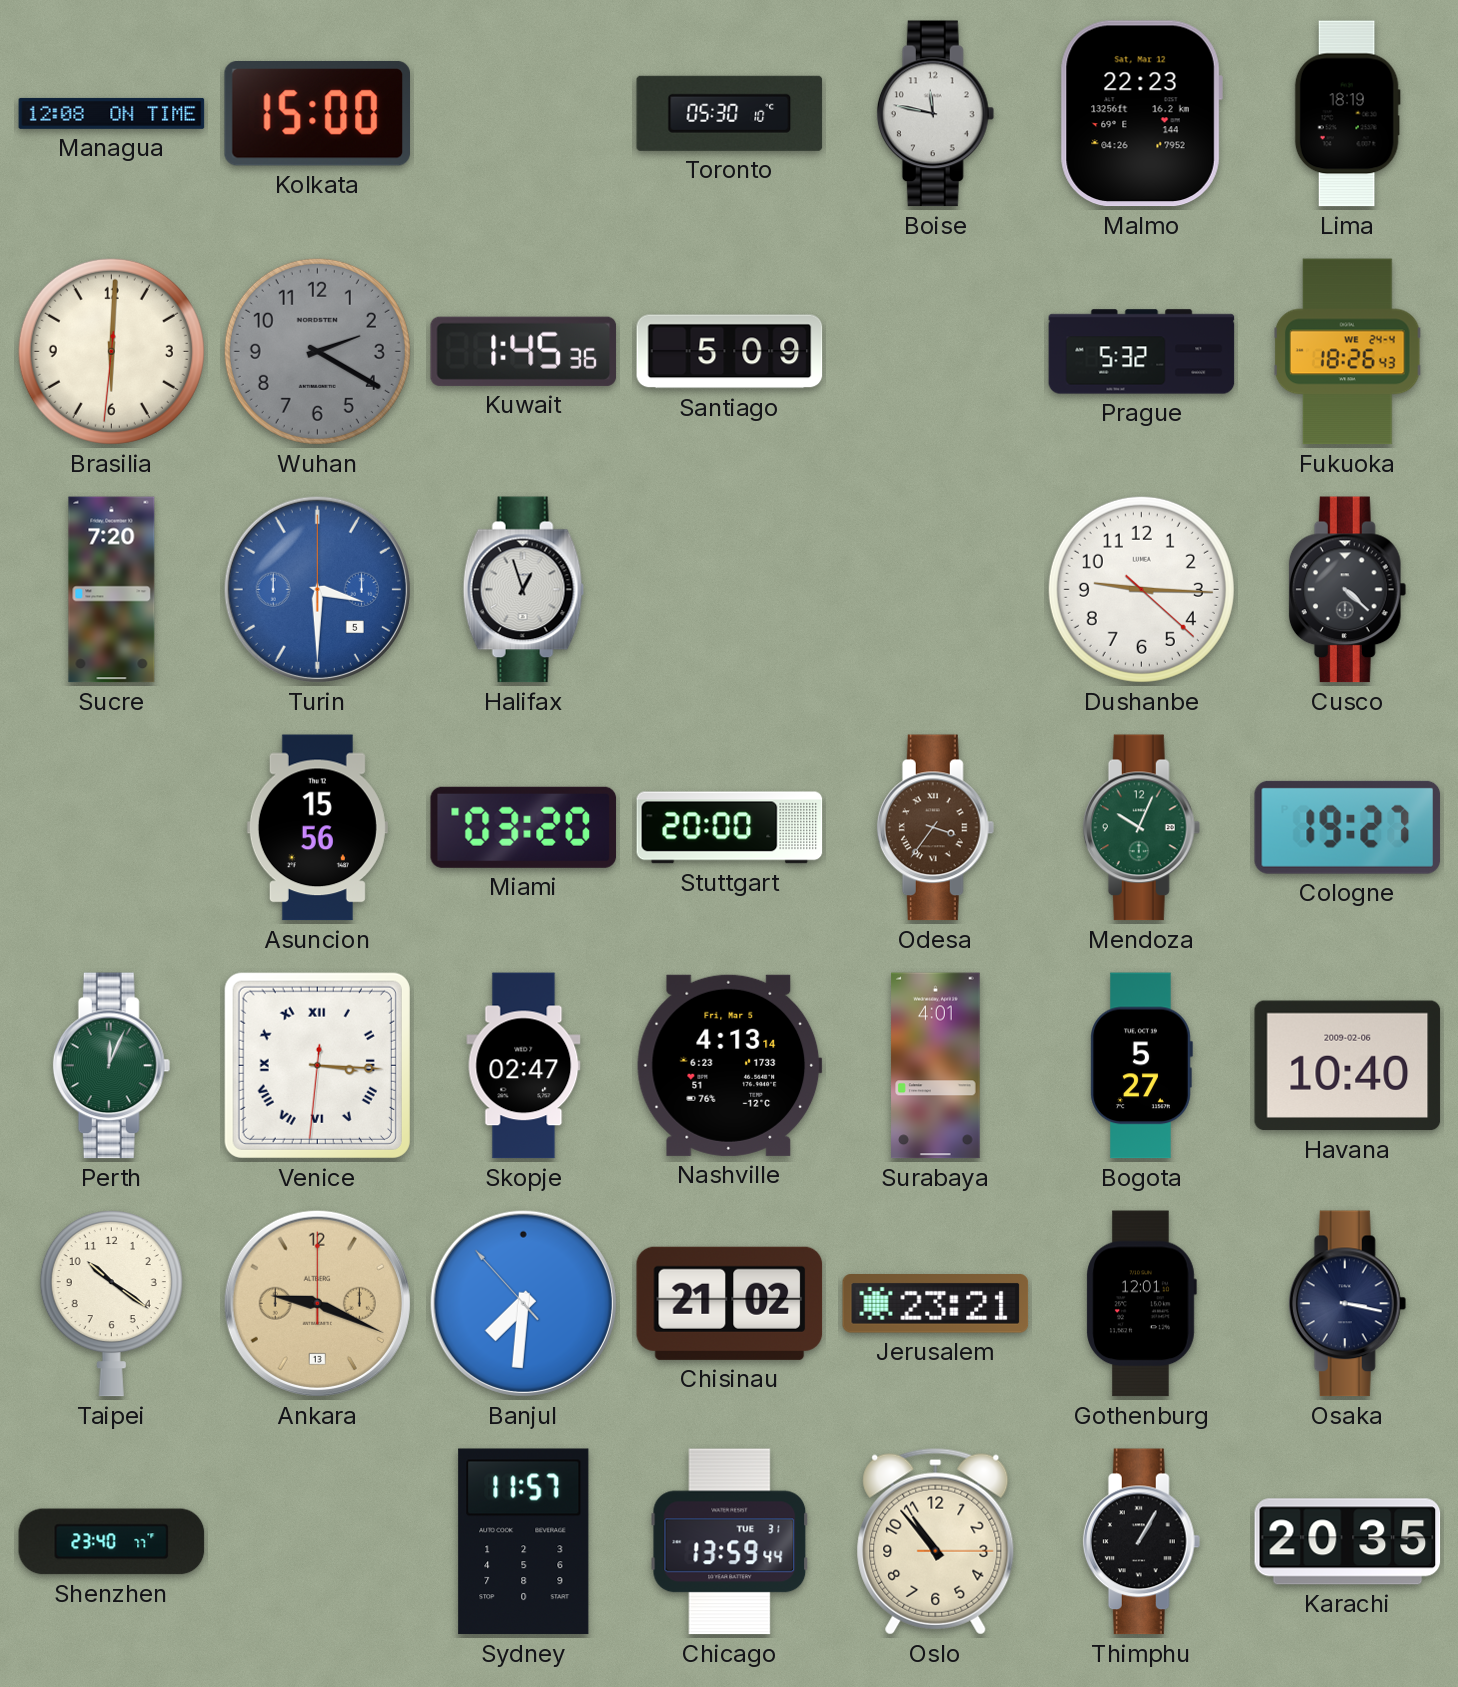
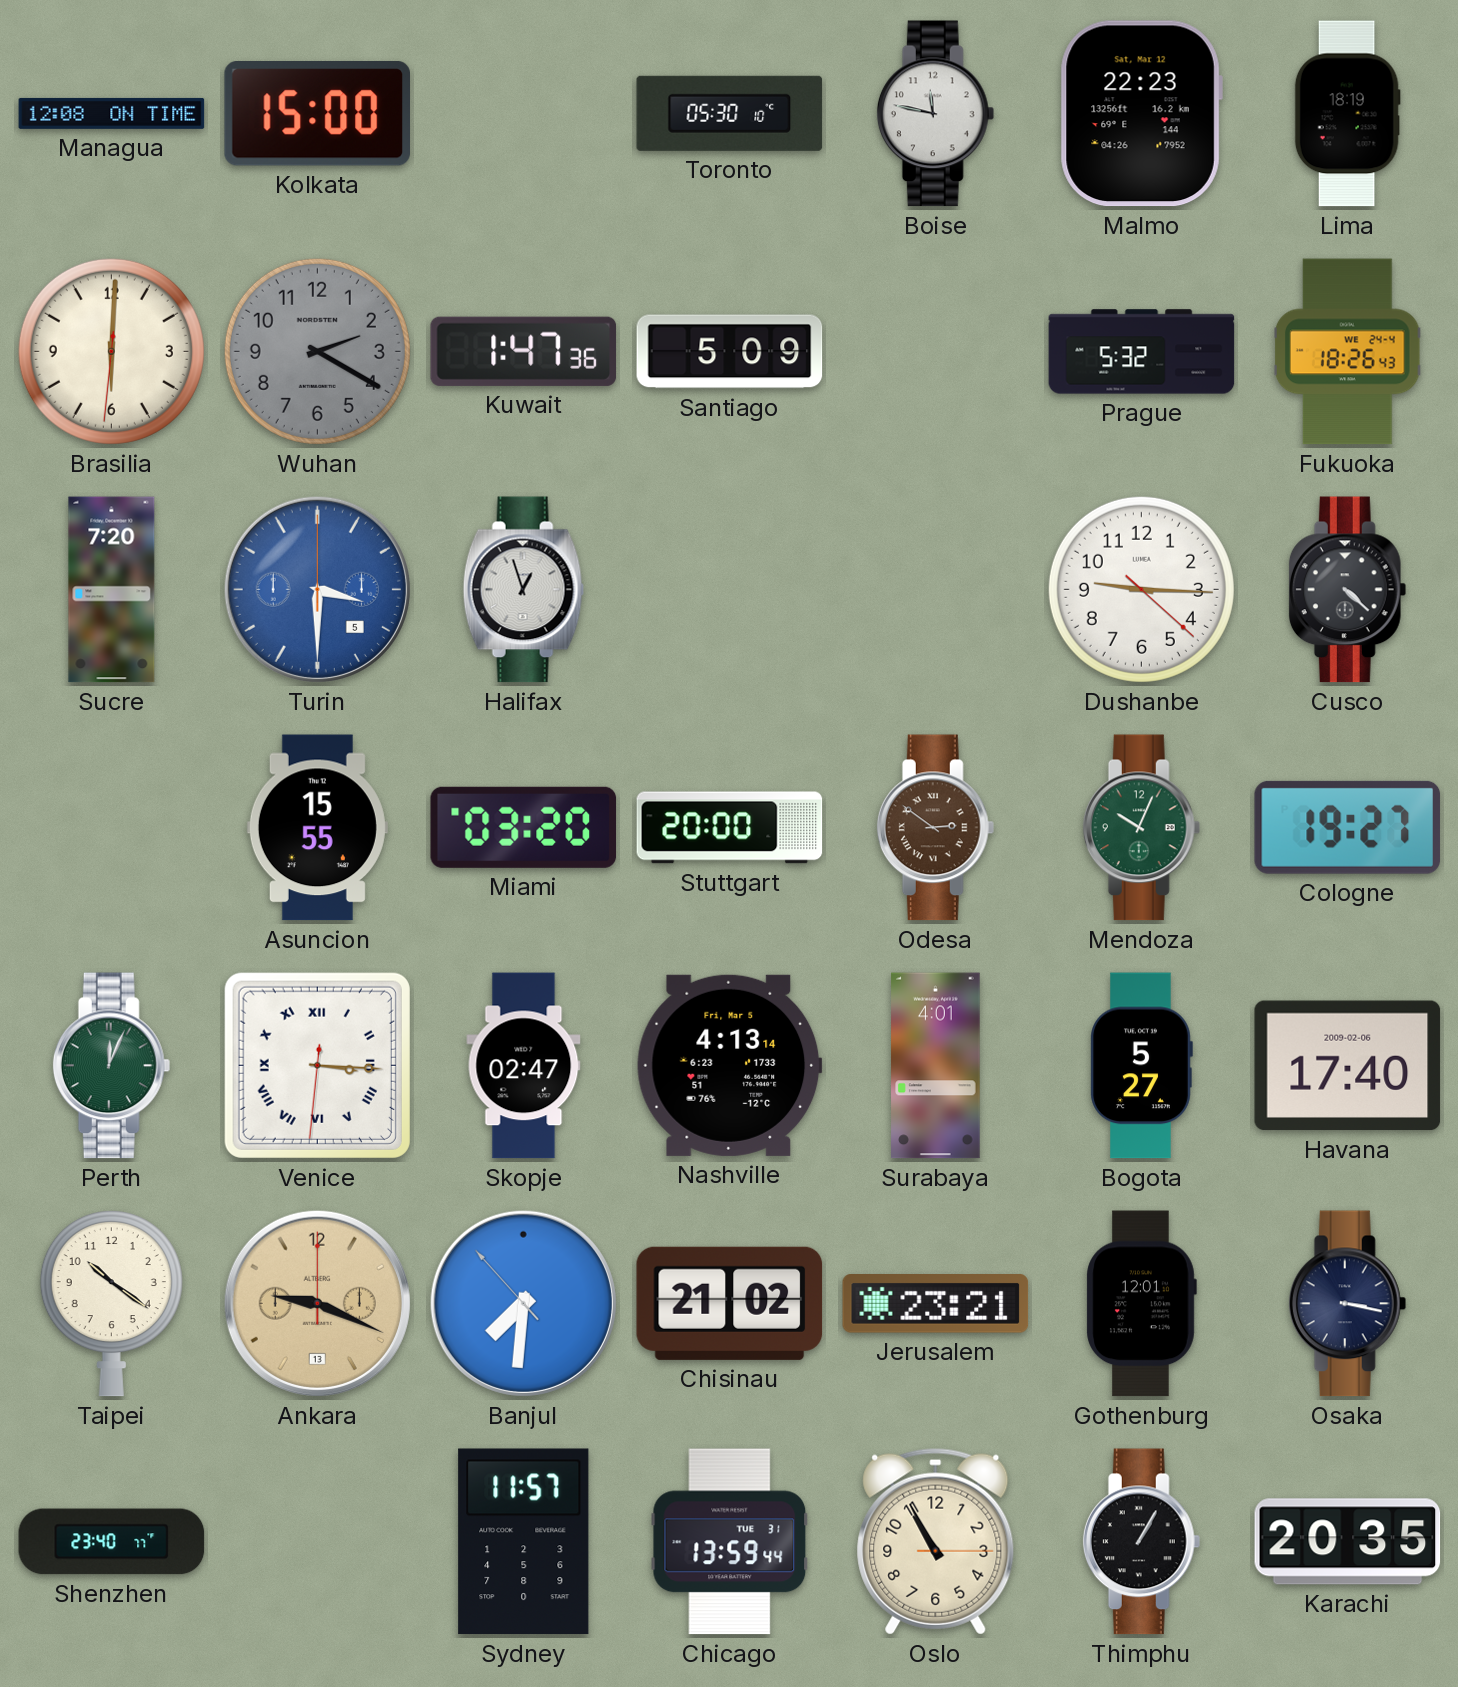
Kuwait: 1:45 -> 1:47 (524, 351)
Asuncion: 15:56 -> 15:55 (317, 828)
Odesa: 3:36 -> 2:51 (936, 828)
Havana: 10:40 -> 17:40 (1348, 1066)
Oslo: 10:53 -> 10:55 (936, 1541)
